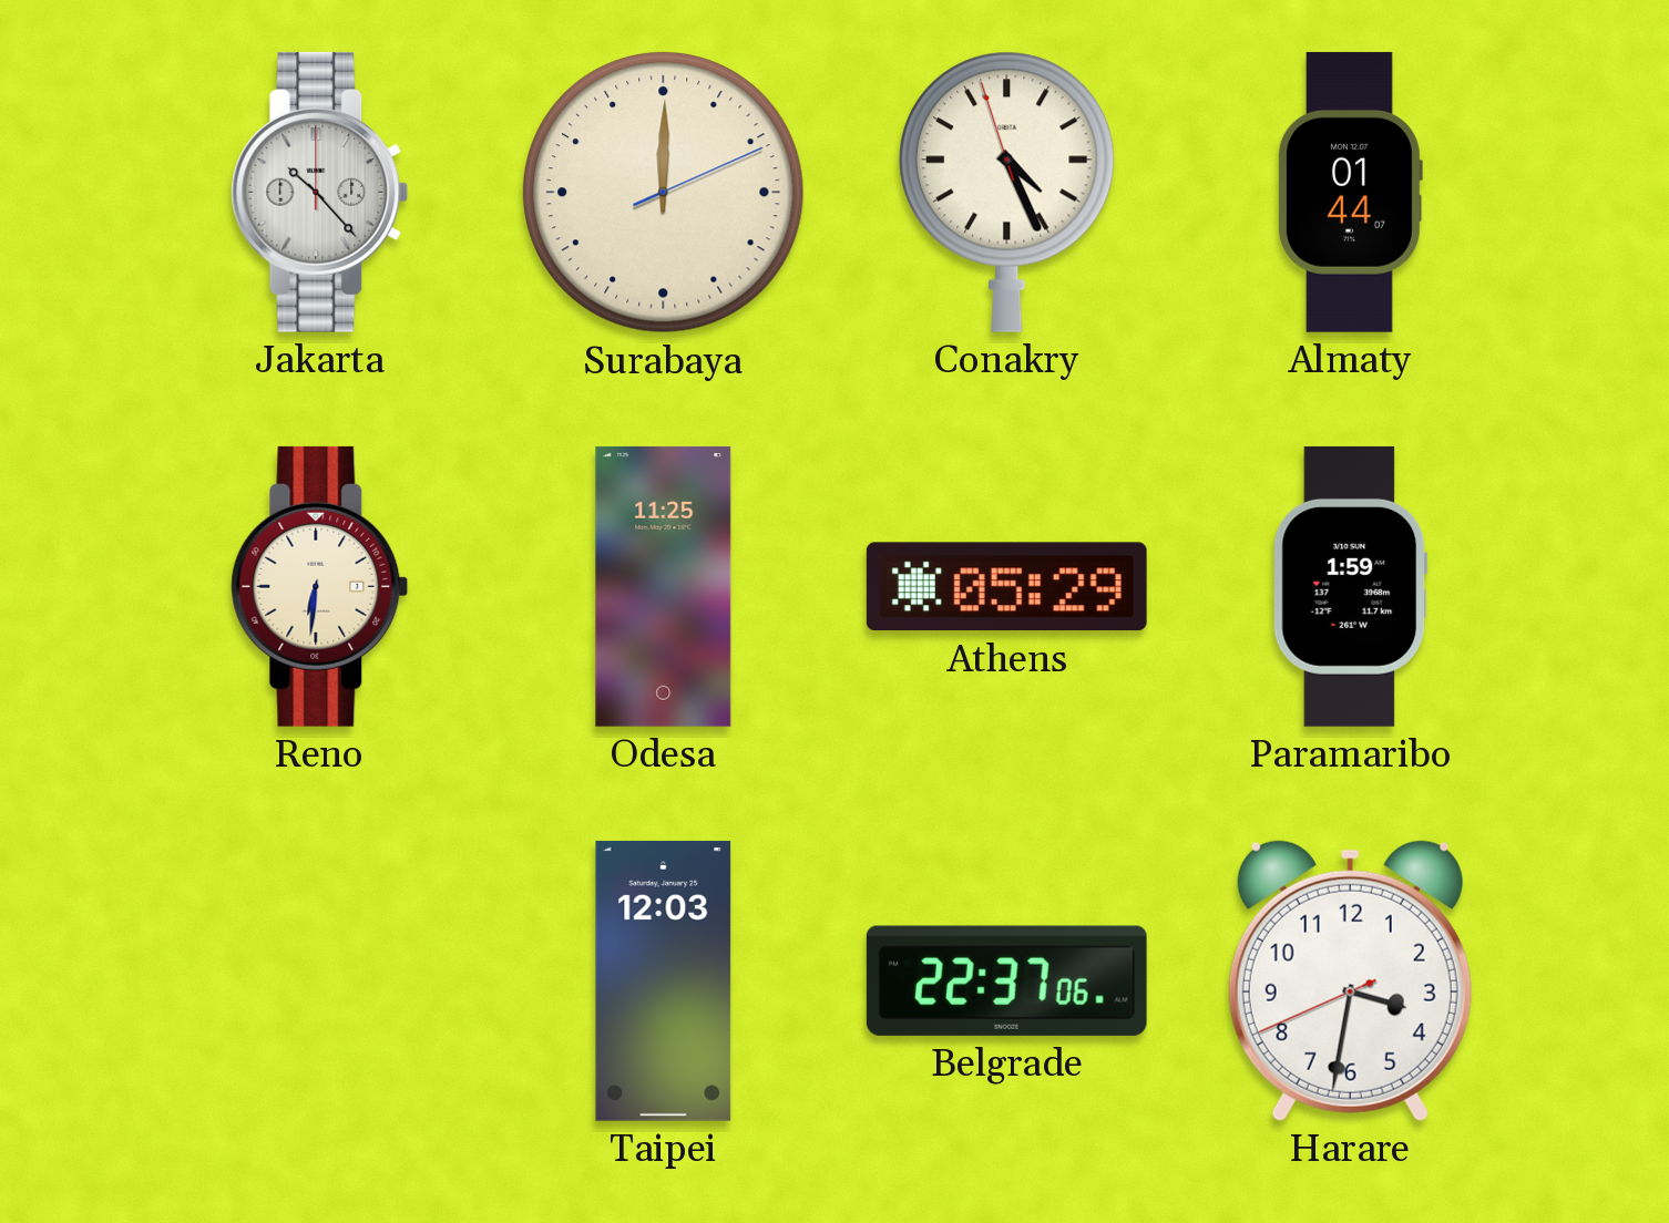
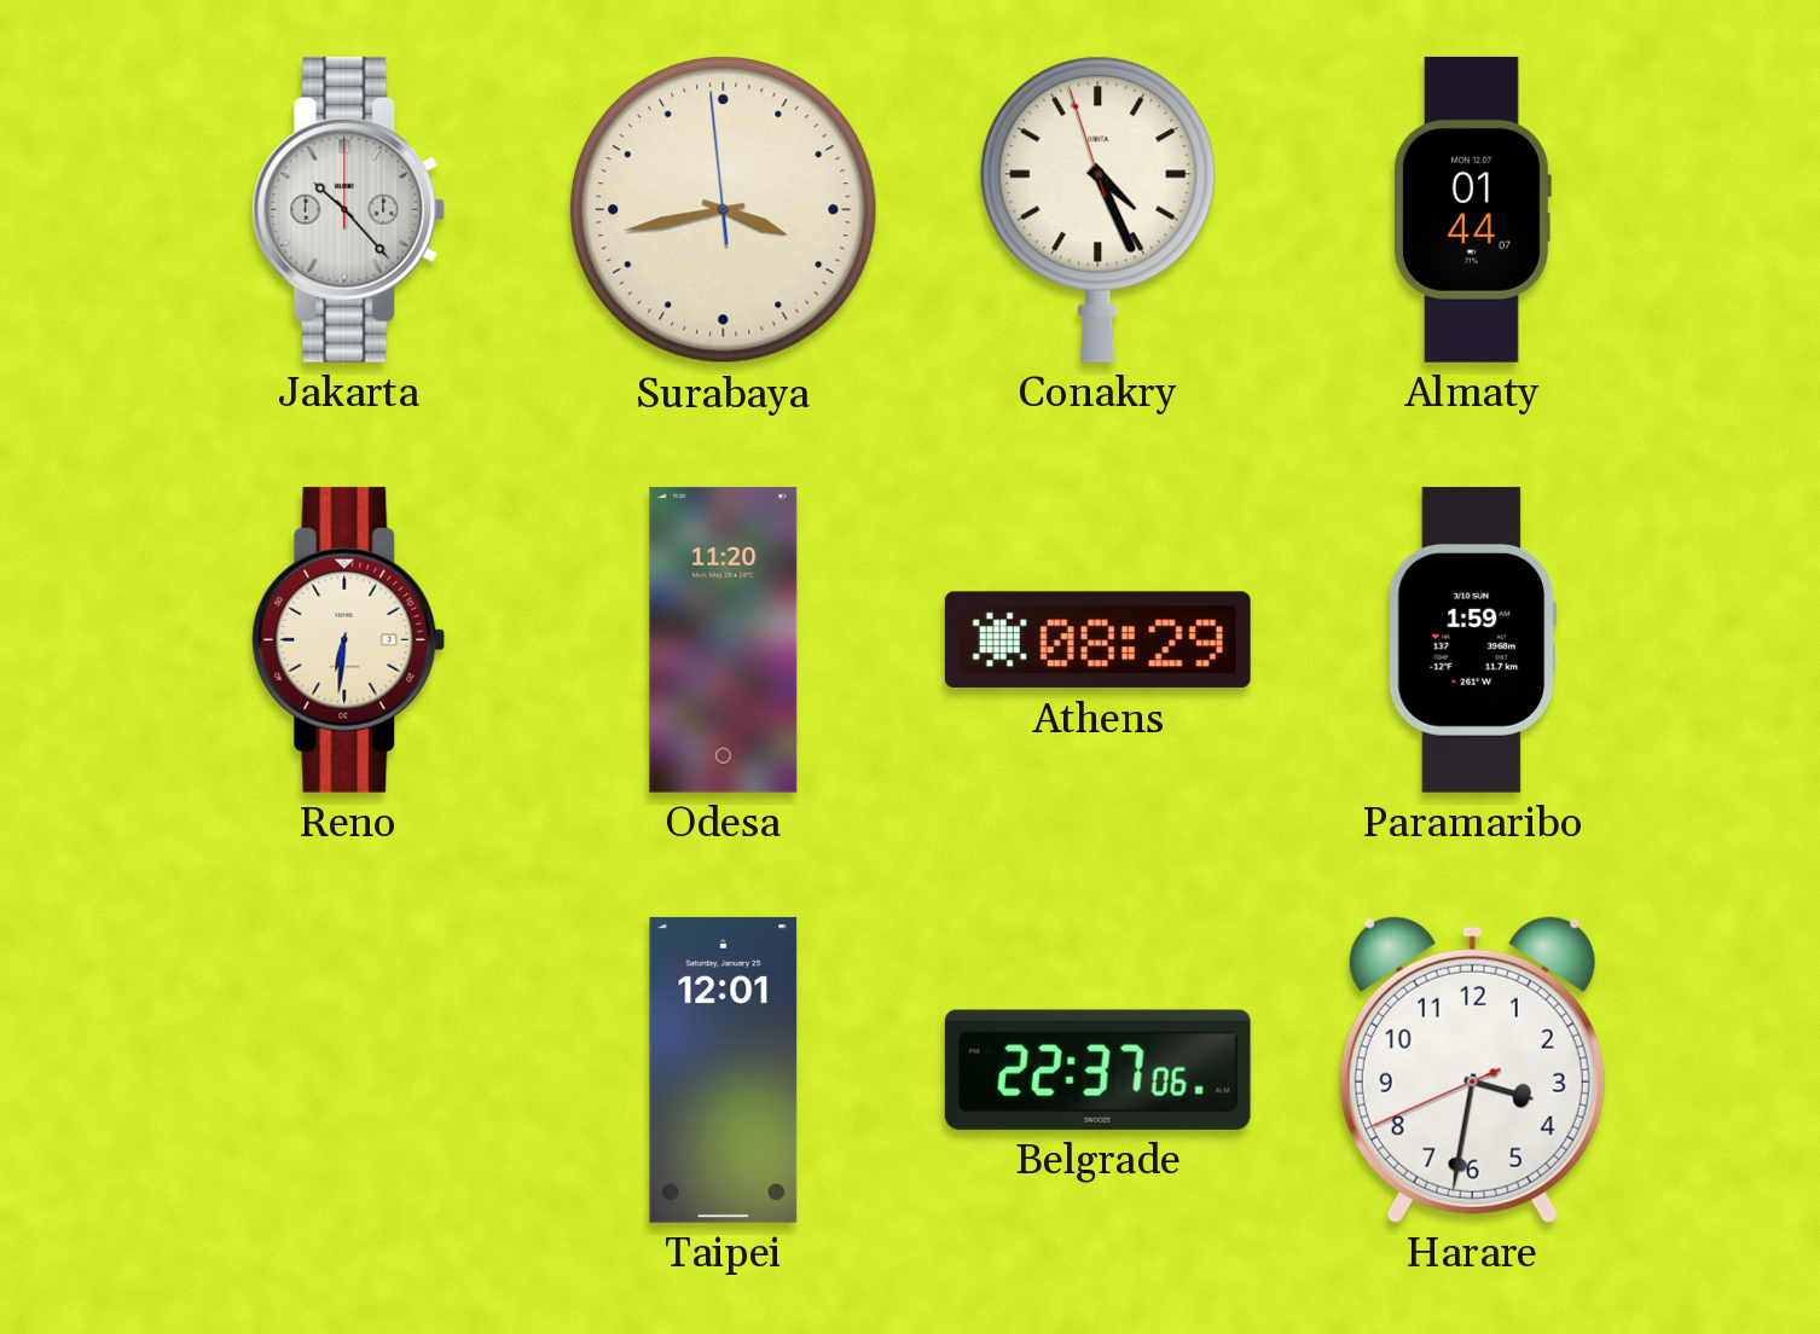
Surabaya: 12:00 -> 3:42 (724, 210)
Odesa: 11:25 -> 11:20 (724, 639)
Athens: 05:29 -> 08:29 (1097, 640)
Taipei: 12:03 -> 12:01 (724, 1069)
